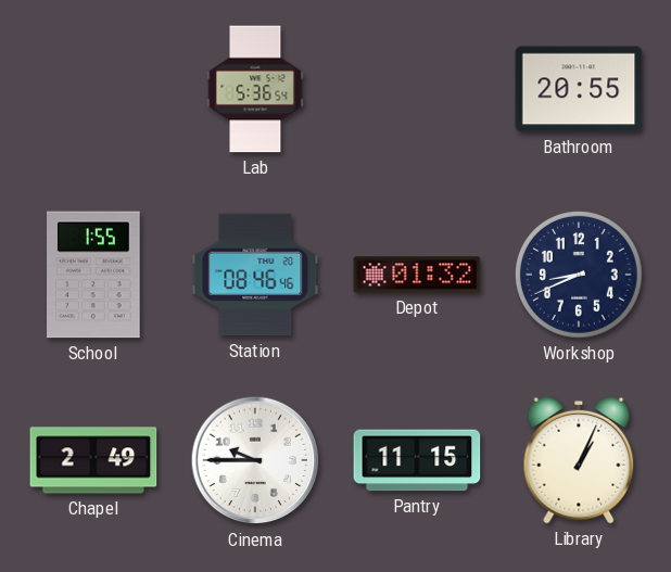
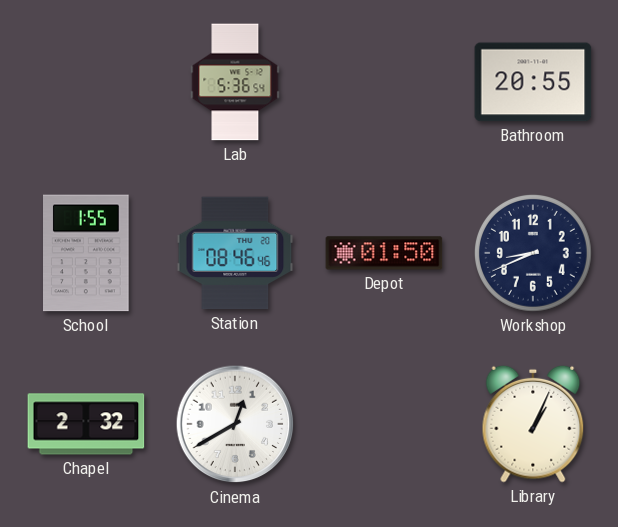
Depot: 01:32 -> 01:50 (384, 253)
Chapel: 2:49 -> 2:32 (86, 424)
Cinema: 9:45 -> 12:40 (235, 424)
Pantry: 11:15 -> none (417, 460)
